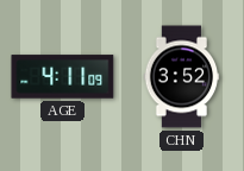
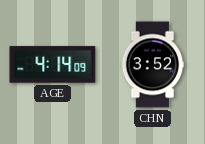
AGE: 4:11 -> 4:14 (53, 65)
